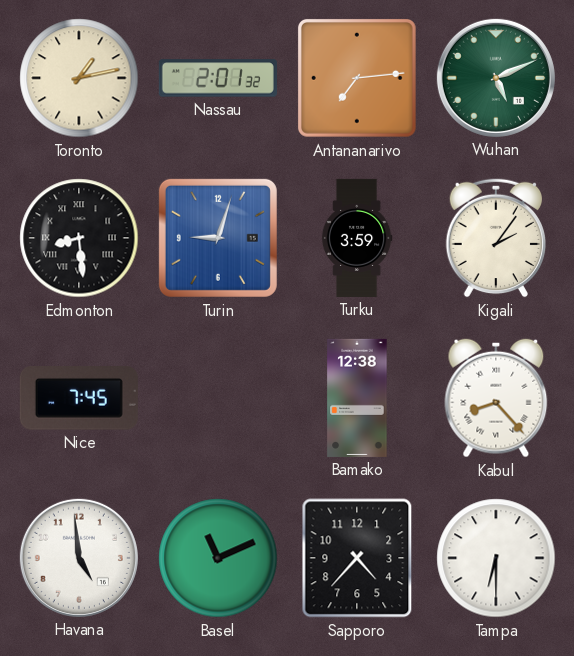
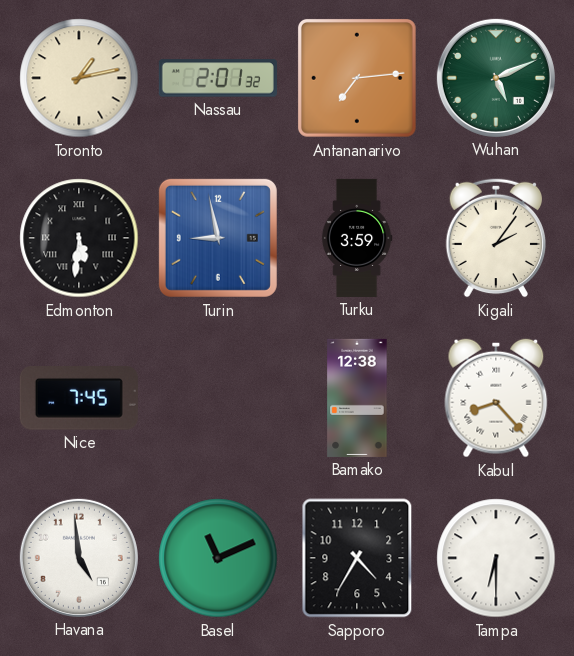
Edmonton: 8:29 -> 5:31 (79, 238)
Turin: 9:03 -> 8:58 (218, 238)
Sapporo: 4:37 -> 4:35 (357, 558)
